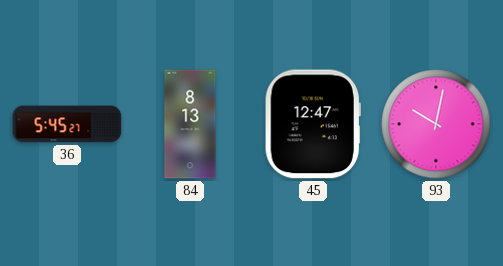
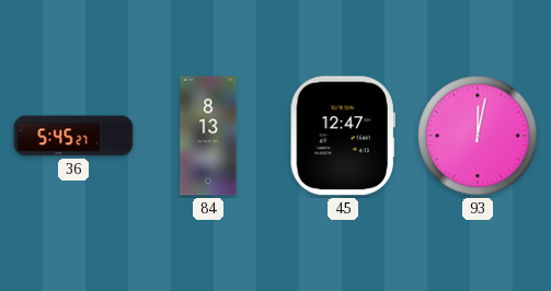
93: 10:02 -> 12:02 (478, 136)
